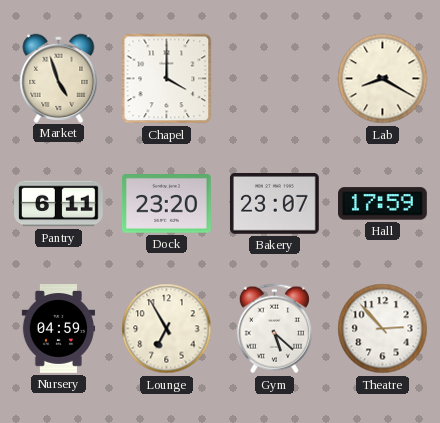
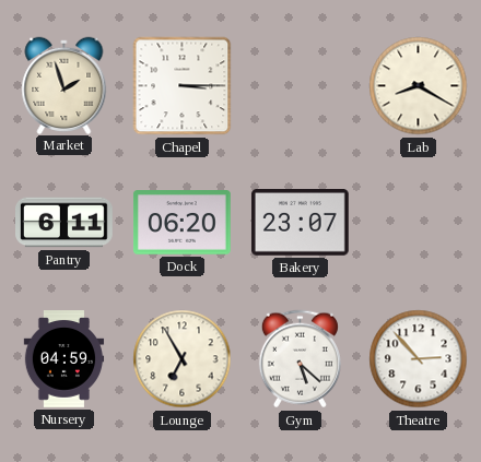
Market: 4:57 -> 1:57 (64, 85)
Chapel: 4:00 -> 3:15 (183, 86)
Dock: 23:20 -> 06:20 (181, 223)
Hall: 17:59 -> none (383, 204)
